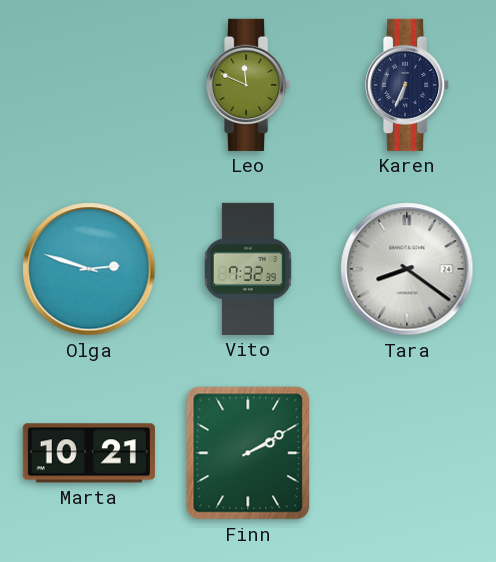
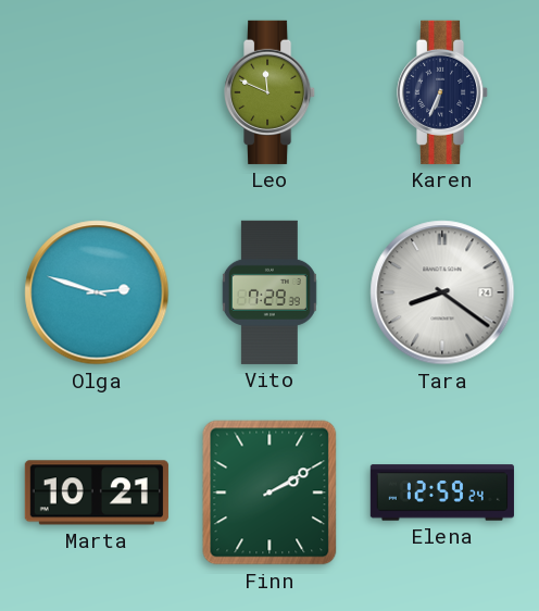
Vito: 7:32 -> 7:29 (269, 292)
Elena: none -> 12:59 (442, 492)
